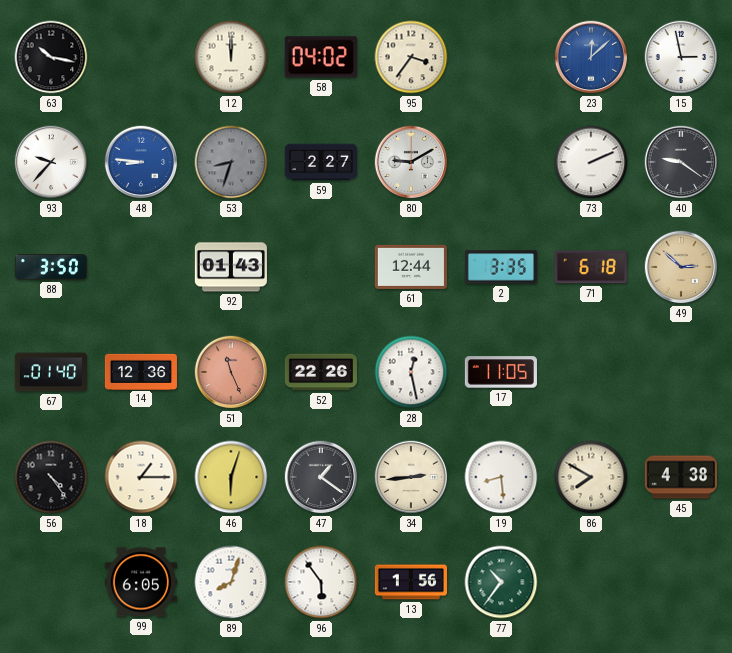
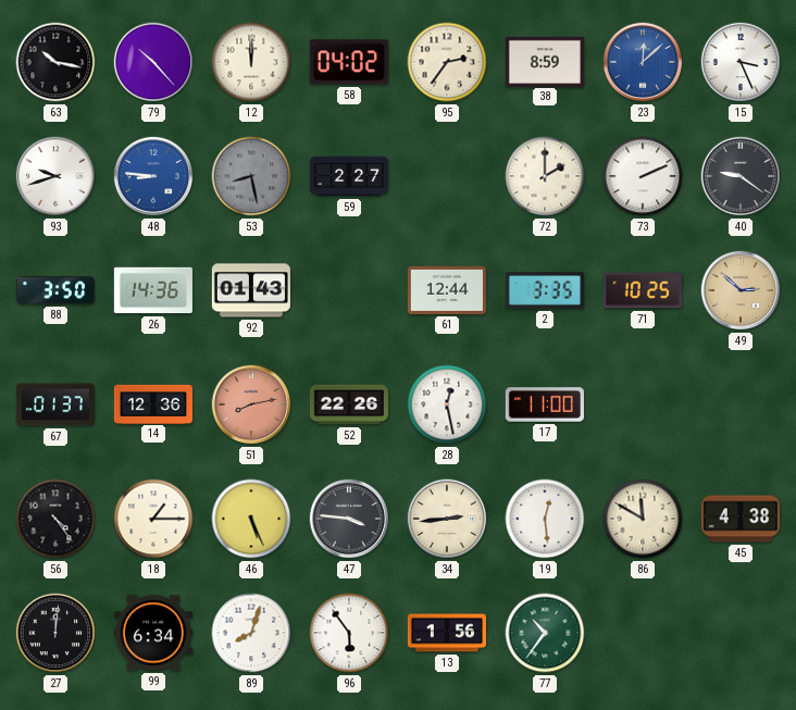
79: none -> 10:23 (153, 62)
95: 3:36 -> 2:36 (447, 62)
38: none -> 8:59 (545, 61)
15: 2:58 -> 3:26 (741, 62)
93: 9:37 -> 9:42 (55, 176)
53: 8:33 -> 8:28 (251, 176)
80: 9:10 -> none (411, 162)
72: none -> 2:00 (545, 176)
26: none -> 14:36 (153, 290)
71: 6:18 -> 10:25 (643, 290)
67: 01:40 -> 01:37 (55, 404)
51: 11:26 -> 8:13 (251, 404)
17: 11:05 -> 11:00 (545, 404)
46: 6:03 -> 5:26 (251, 519)
47: 1:21 -> 3:46 (349, 519)
19: 8:29 -> 12:29 (545, 519)
86: 7:50 -> 11:50 (643, 519)
27: none -> 12:01 (55, 633)
99: 6:05 -> 6:34 (153, 633)
